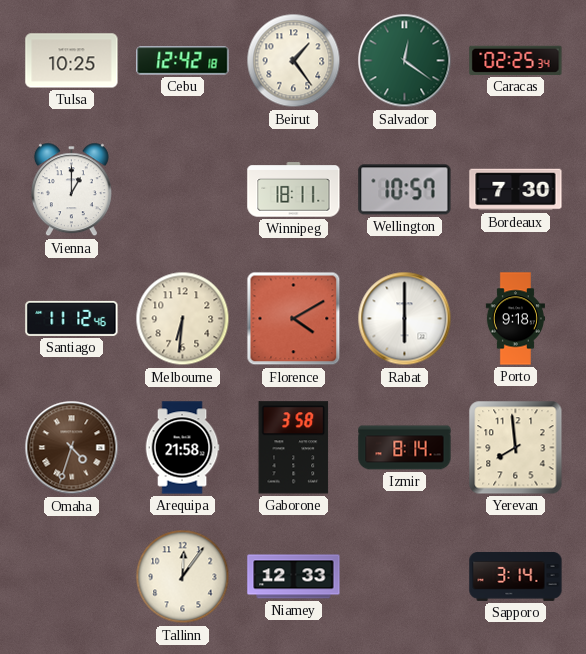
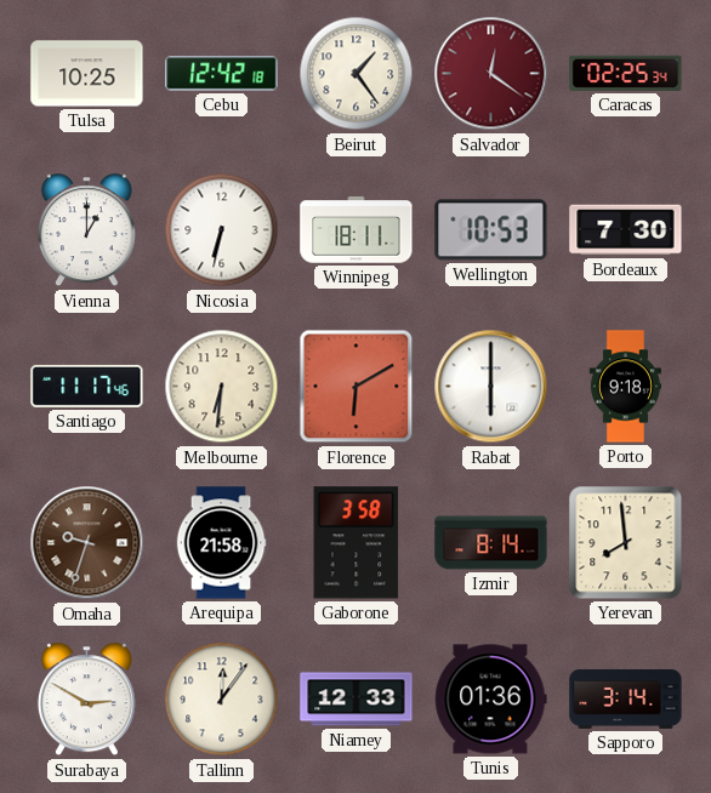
Salvador dial: green -> burgundy (491, 74)
Nicosia: none -> 6:32 (222, 230)
Wellington: 10:57 -> 10:53 (491, 230)
Santiago: 11:12 -> 11:17 (87, 386)
Florence: 4:10 -> 6:10 (357, 387)
Omaha: 4:33 -> 9:33 (87, 543)
Surabaya: none -> 2:50 (86, 700)
Tunis: none -> 01:36 (491, 700)
